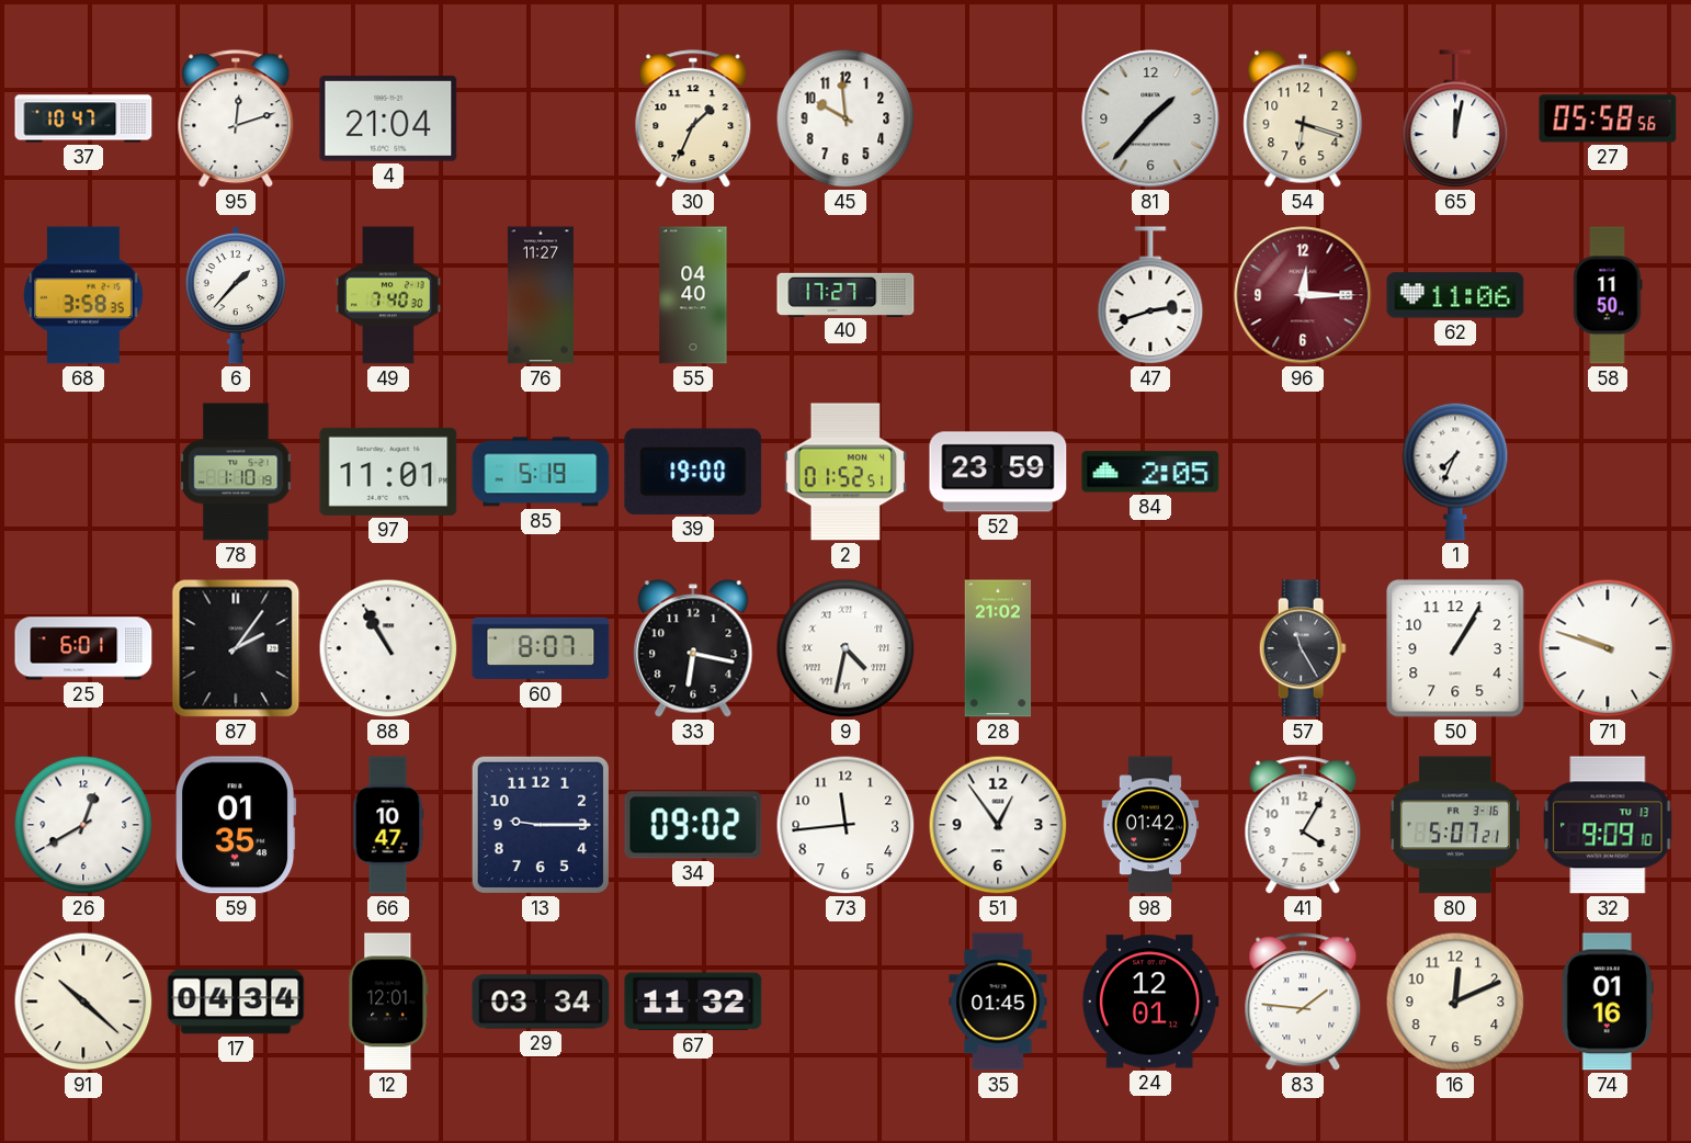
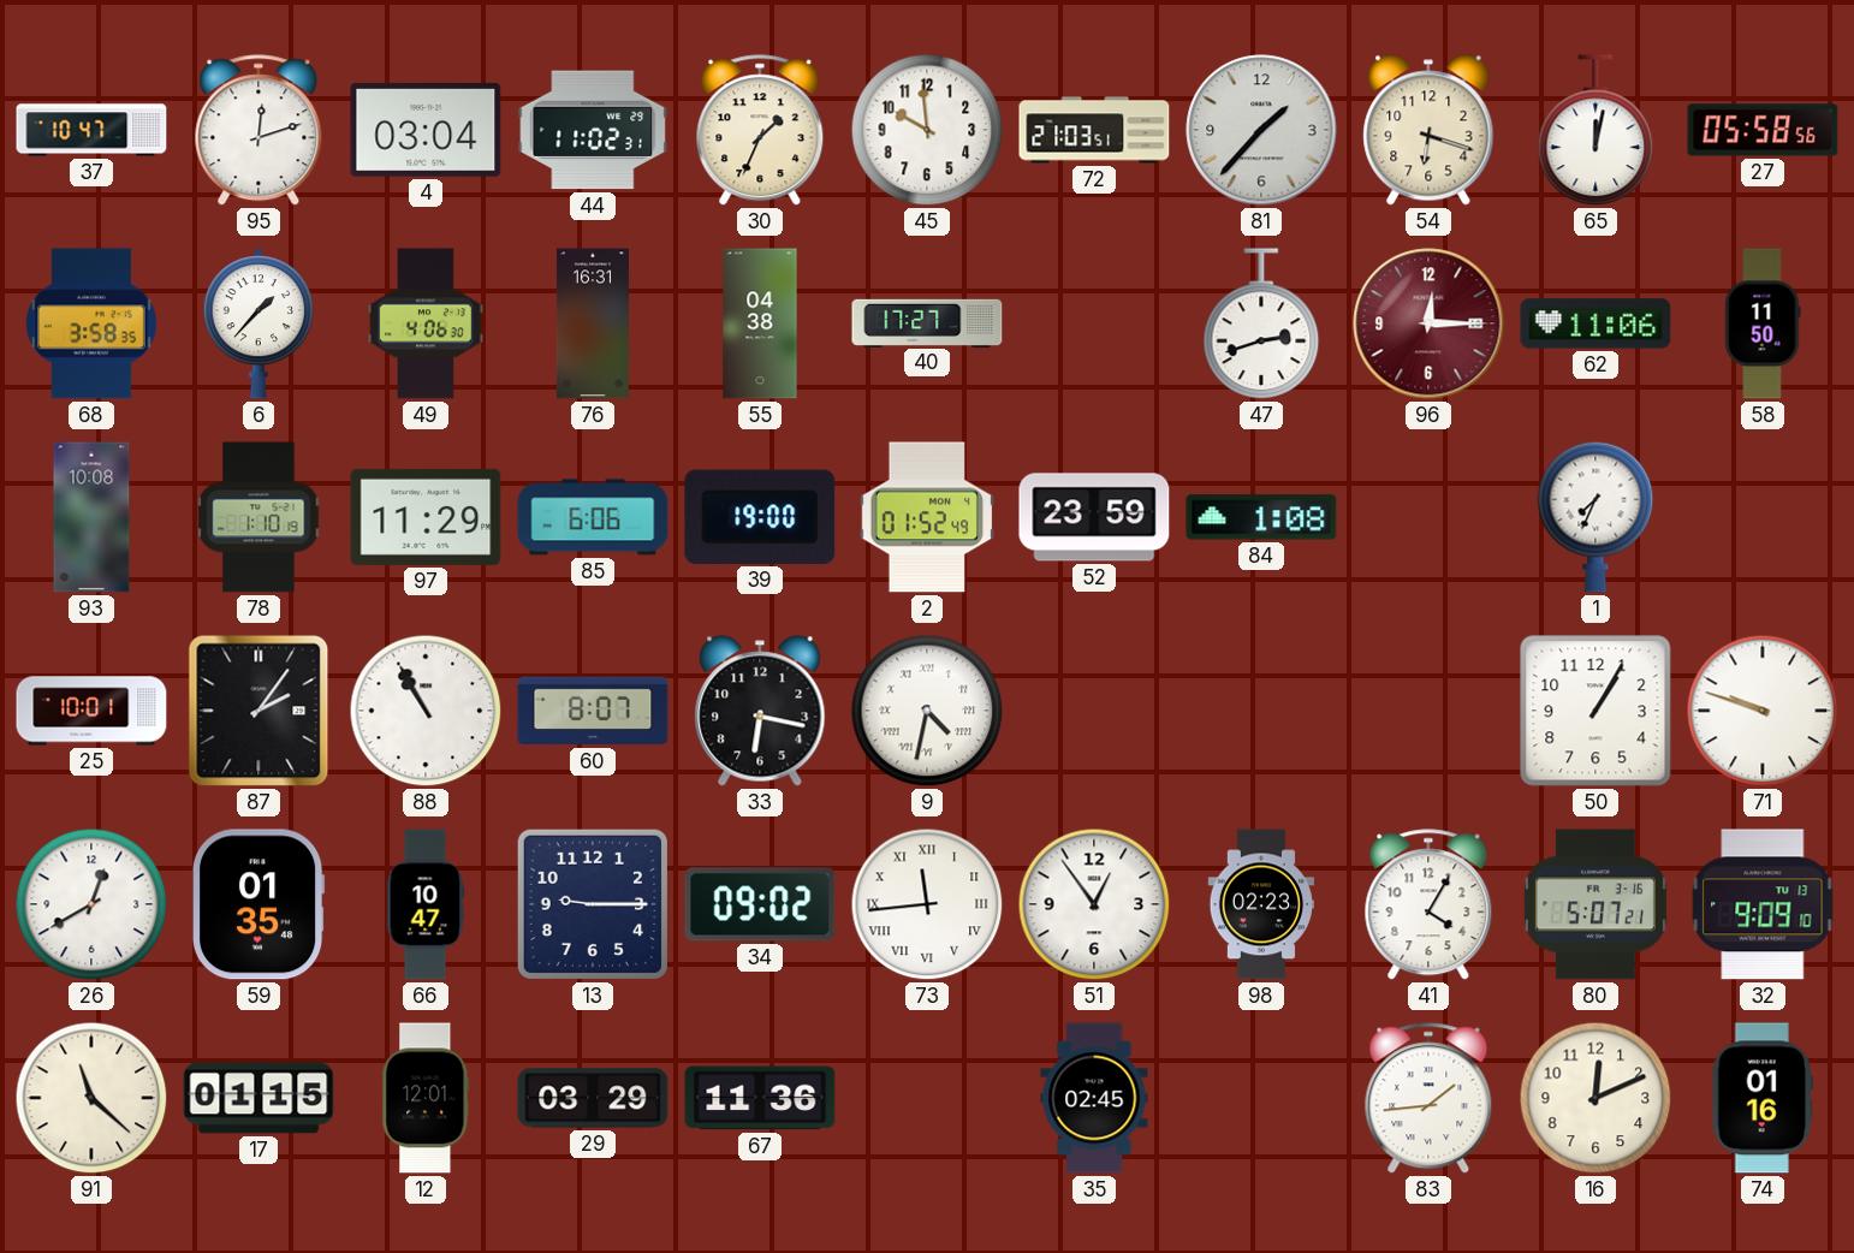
4: 21:04 -> 03:04 (426, 130)
44: none -> 11:02 (593, 130)
72: none -> 21:03 (1094, 130)
49: 7:40 -> 4:06 (426, 323)
76: 11:27 -> 16:31 (593, 323)
55: 04:40 -> 04:38 (760, 323)
93: none -> 10:08 (91, 517)
97: 11:01 -> 11:29 (426, 517)
85: 5:19 -> 6:06 (593, 517)
2: 01:52:51 -> 01:52:49 (926, 517)
84: 2:05 -> 1:08 (1261, 517)
25: 6:01 -> 10:01 (91, 711)
28: 21:02 -> none (998, 648)
57: 11:25 -> none (1303, 648)
73 numerals: Arabic -> Roman (927, 904)
98: 01:42 -> 02:23 (1261, 904)
91: 10:22 -> 11:22 (91, 1098)
17: 04:34 -> 01:15 (259, 1098)
29: 03:34 -> 03:29 (593, 1098)
67: 11:32 -> 11:36 (760, 1098)
35: 01:45 -> 02:45 (1094, 1098)
24: 12:01 -> none (1150, 1001)
83: 1:46 -> 1:44 (1428, 1099)
